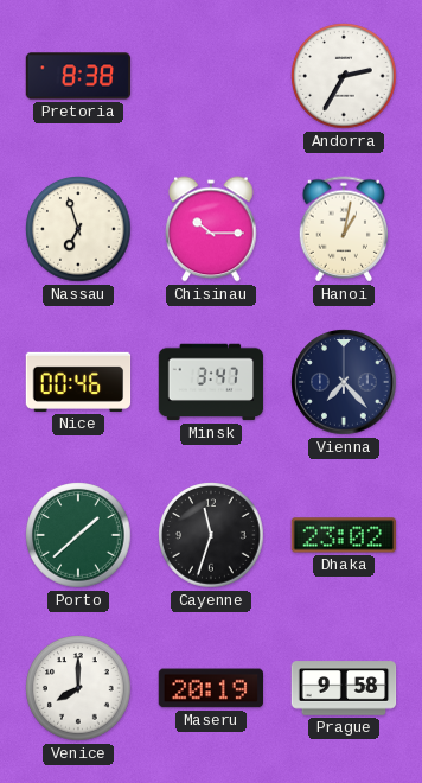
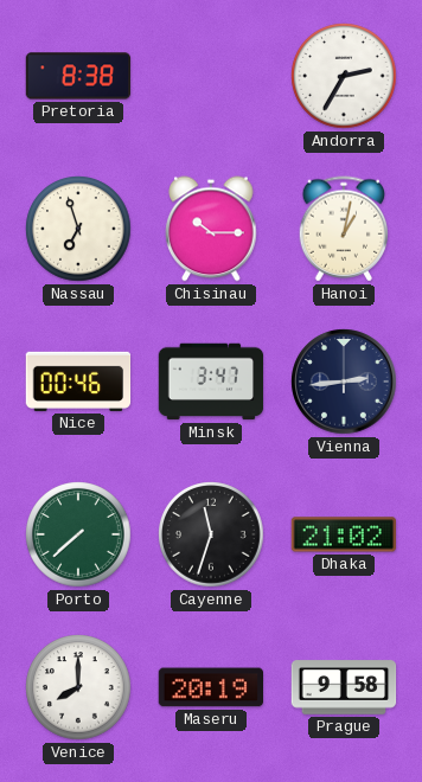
Vienna: 7:23 -> 2:44 (344, 382)
Porto: 1:38 -> 7:38 (78, 534)
Dhaka: 23:02 -> 21:02 (344, 534)
